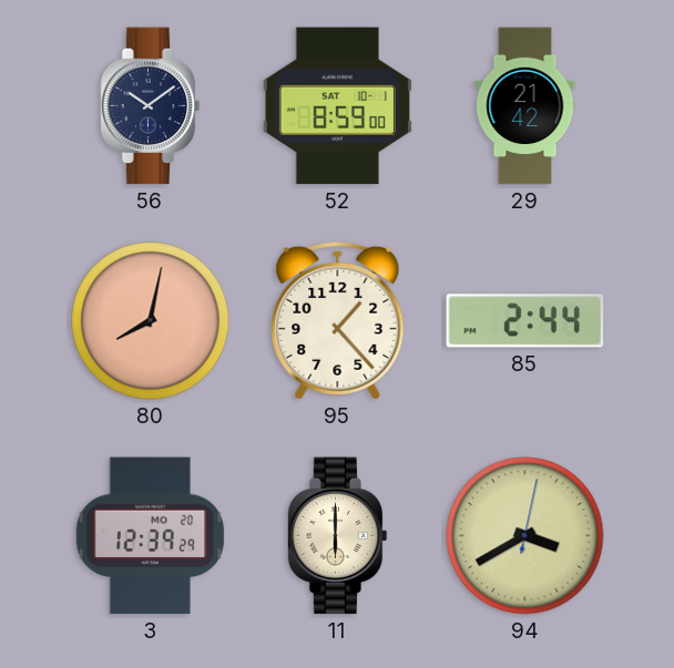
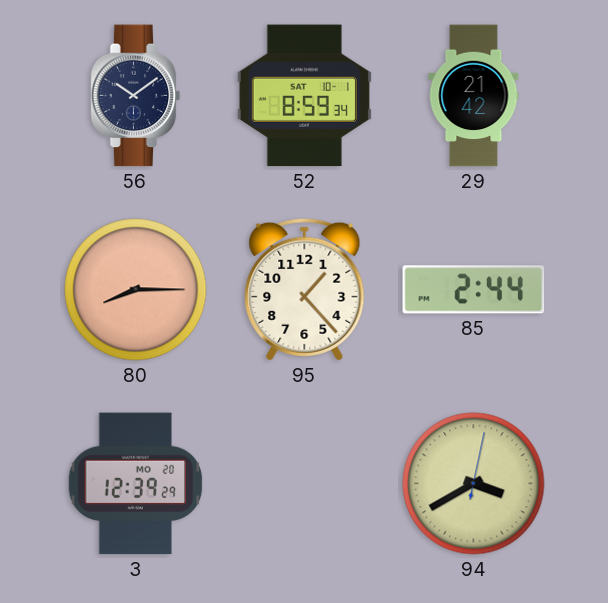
52: 8:59:00 -> 8:59:34 (304, 96)
80: 8:02 -> 8:15 (136, 290)
11: 6:00 -> none (338, 536)
